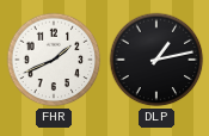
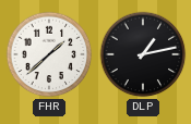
FHR: 1:41 -> 1:38 (49, 54)
